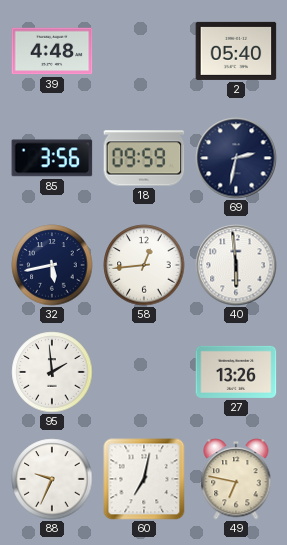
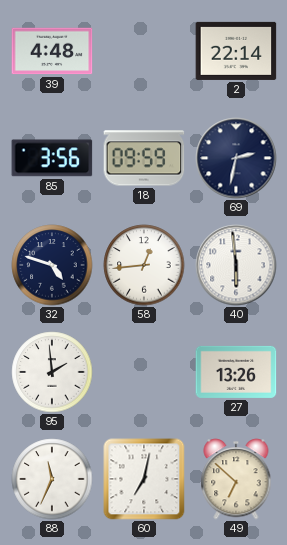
2: 05:40 -> 22:14 (236, 51)
32: 5:43 -> 4:48 (52, 265)
88: 9:34 -> 11:34 (52, 479)
49: 6:47 -> 6:52 (236, 479)
